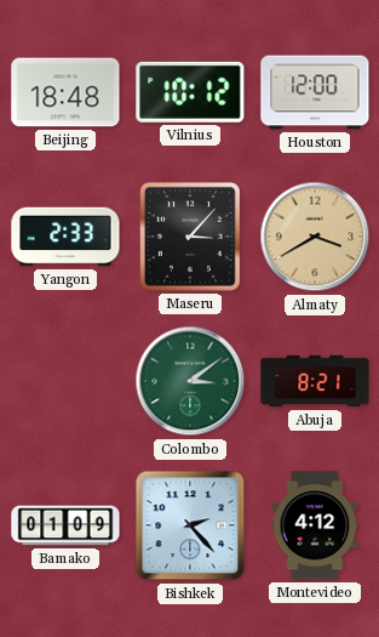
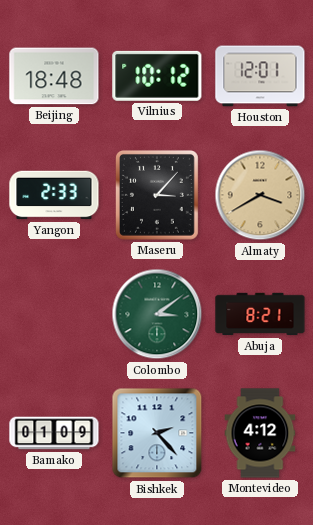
Houston: 12:00 -> 12:01 (260, 76)
